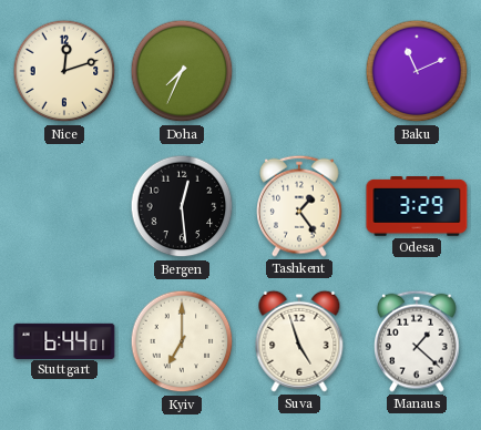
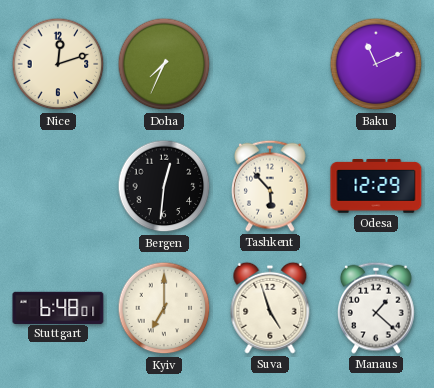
Bergen: 12:29 -> 12:31 (164, 186)
Tashkent: 1:24 -> 5:53 (271, 186)
Odesa: 3:29 -> 12:29 (376, 187)
Stuttgart: 6:44 -> 6:48 (58, 307)
